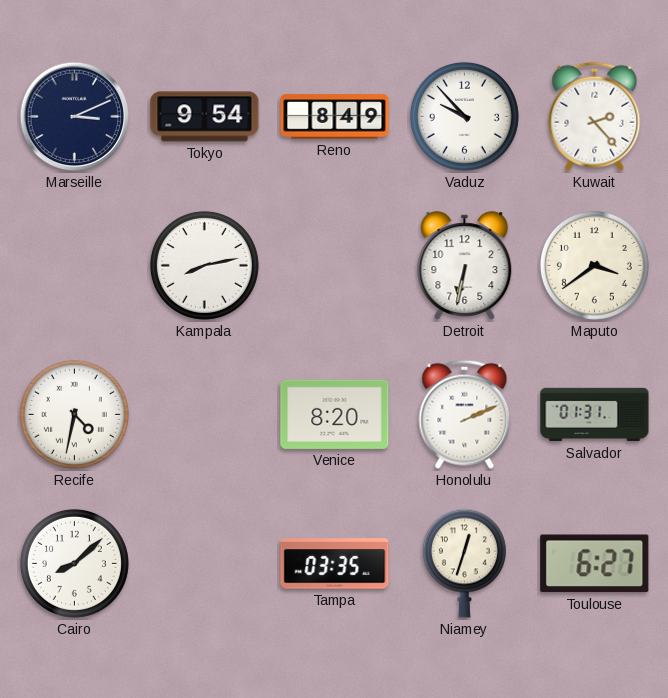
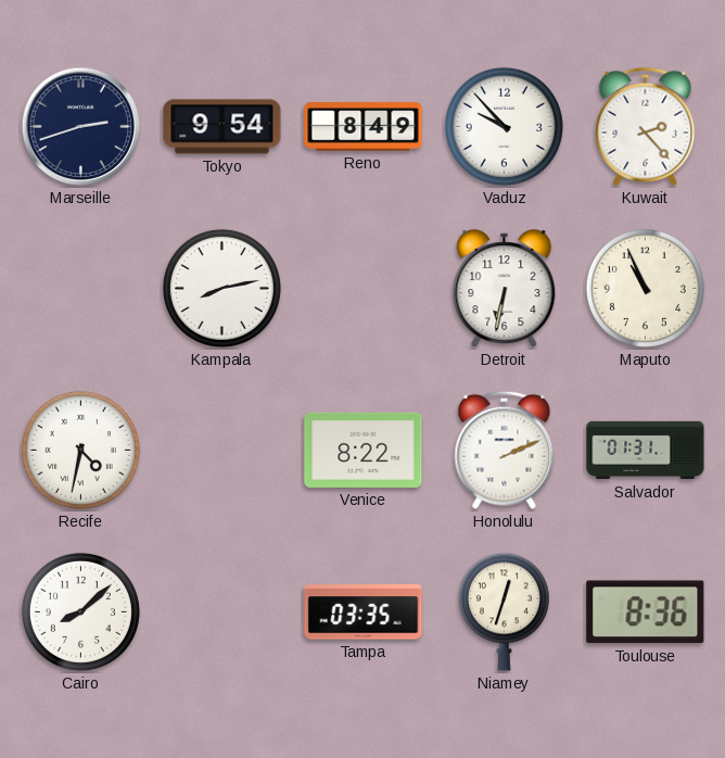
Marseille: 3:11 -> 2:42 (81, 127)
Maputo: 3:39 -> 10:56 (645, 288)
Venice: 8:20 -> 8:22 (364, 450)
Toulouse: 6:27 -> 8:36 (646, 612)
